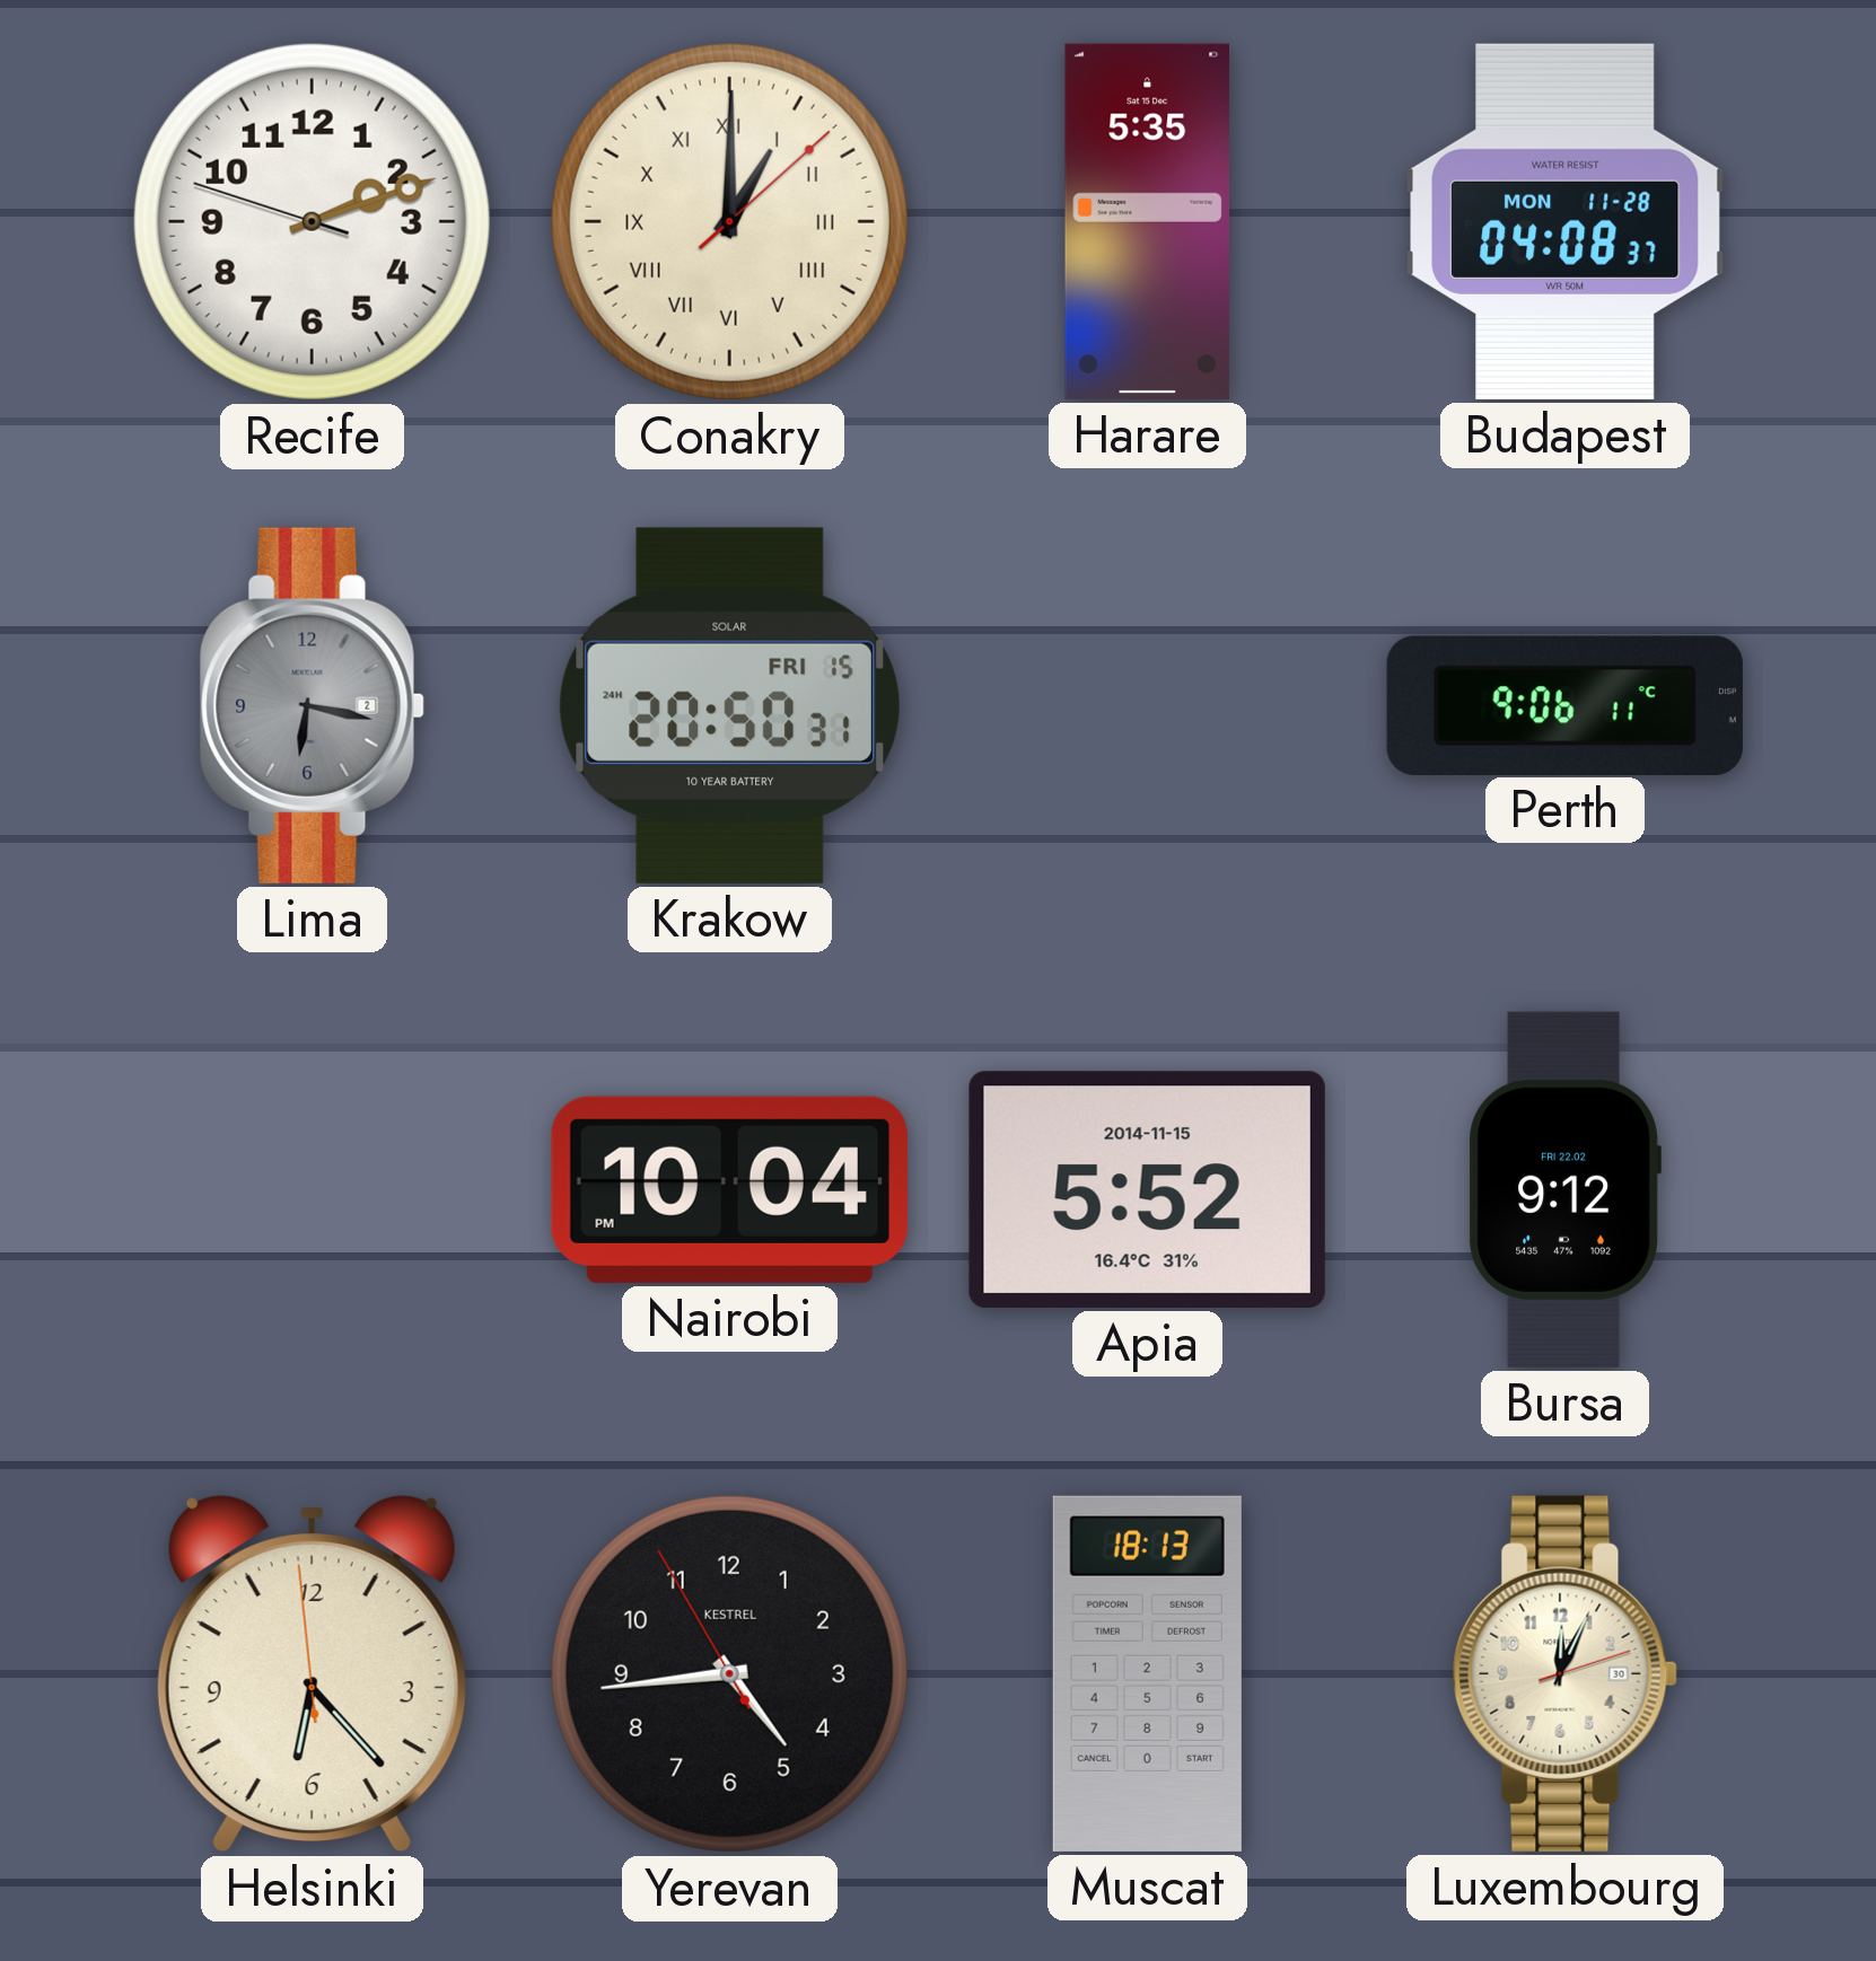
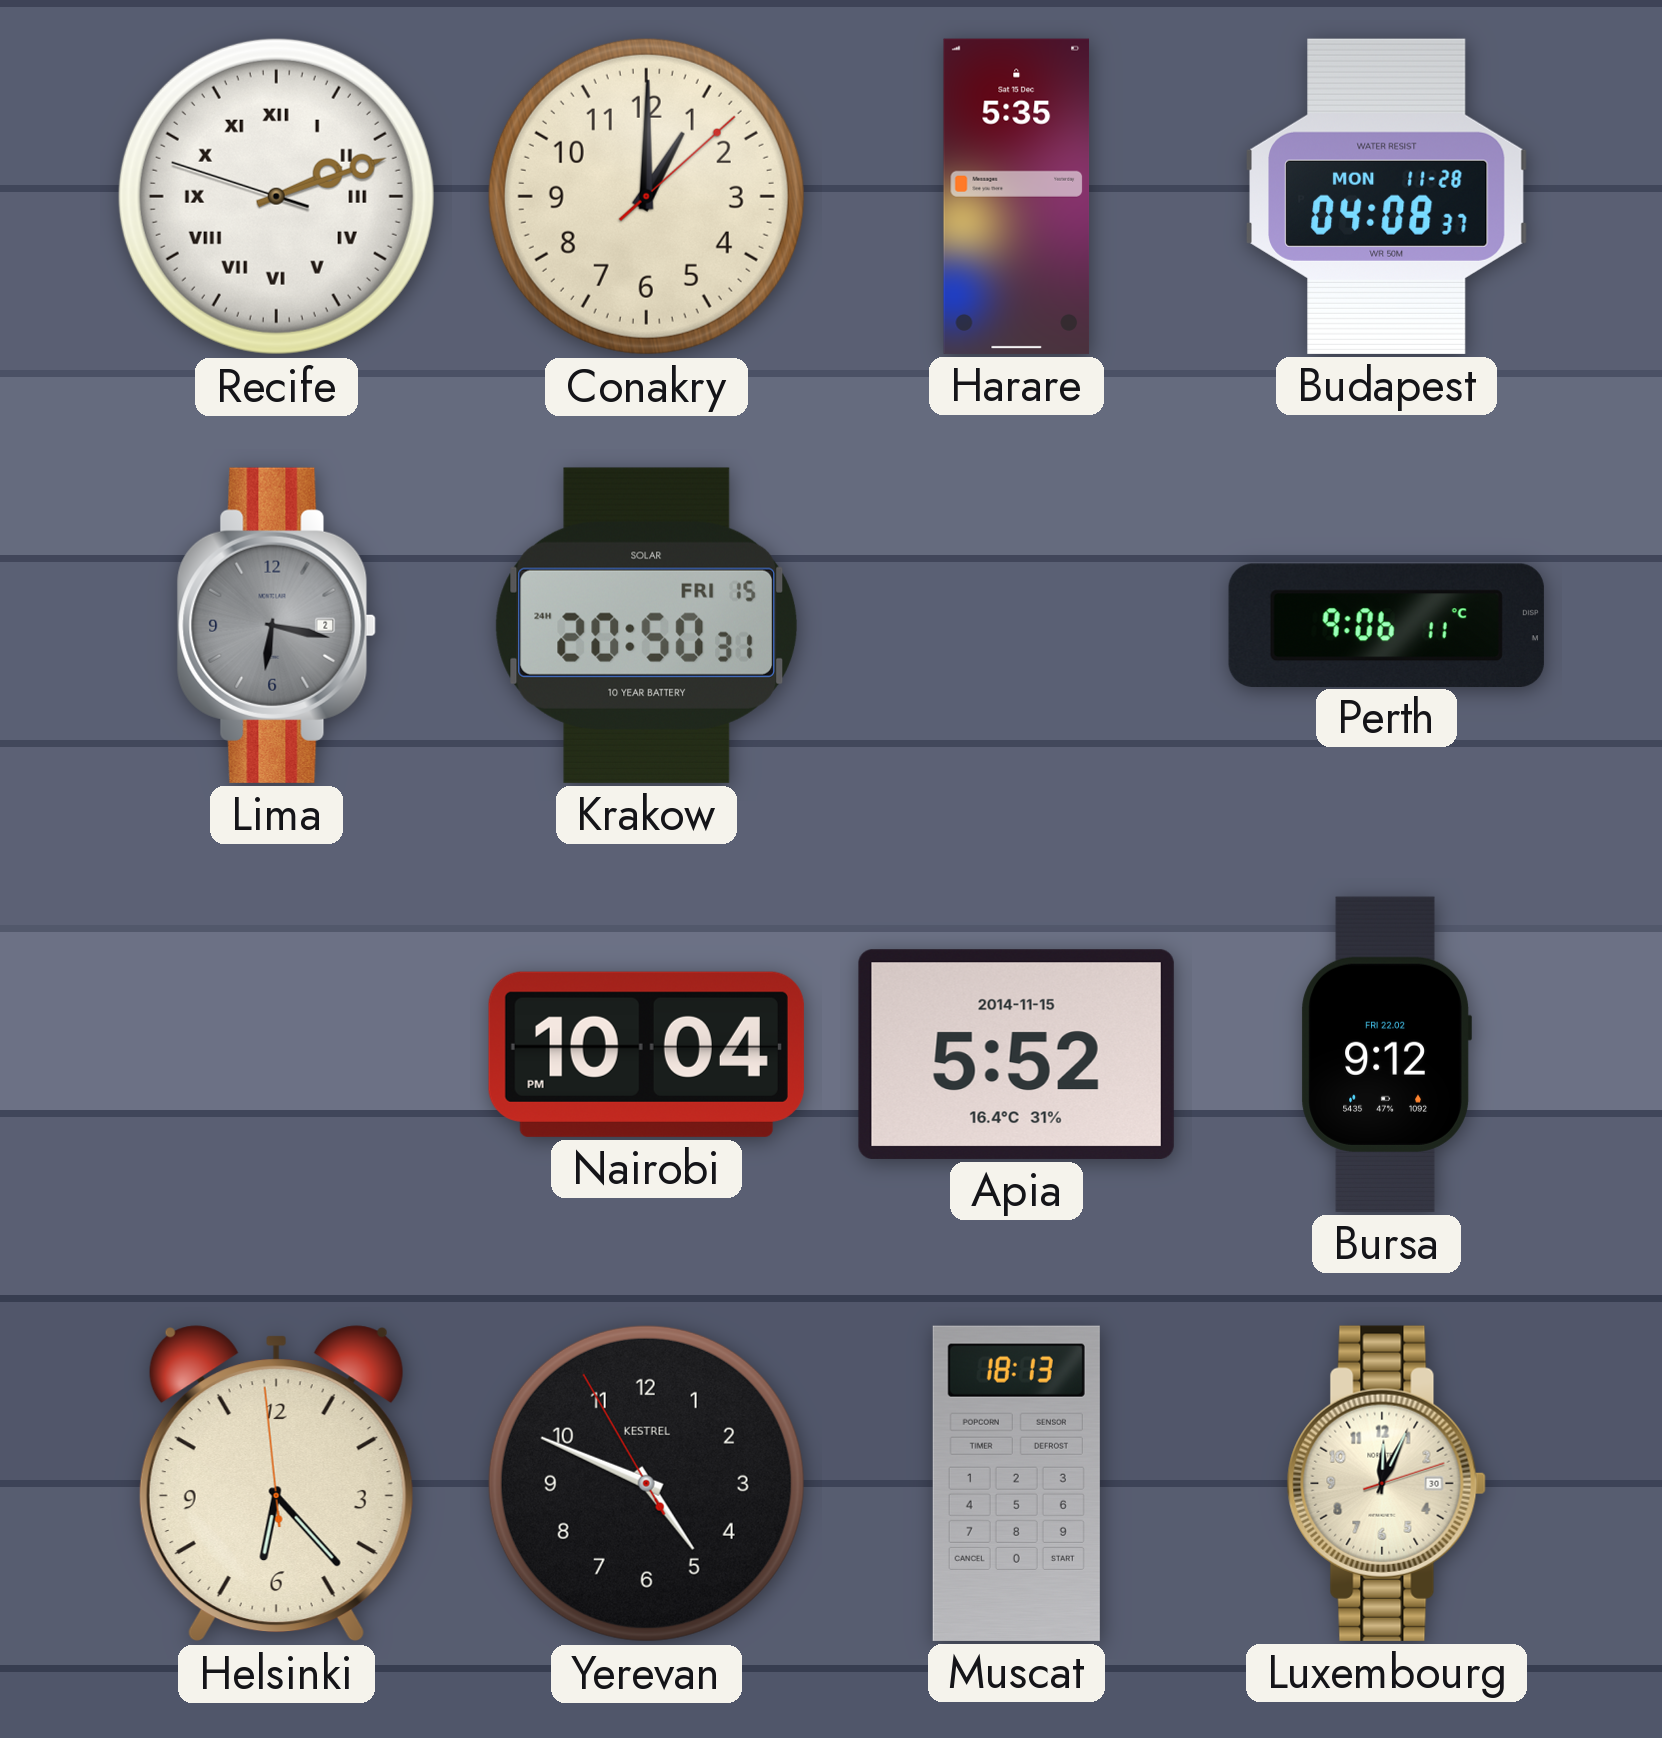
Recife numerals: Arabic -> Roman (276, 196)
Conakry numerals: Roman -> Arabic (646, 196)
Yerevan: 4:43 -> 4:48 (646, 1483)
